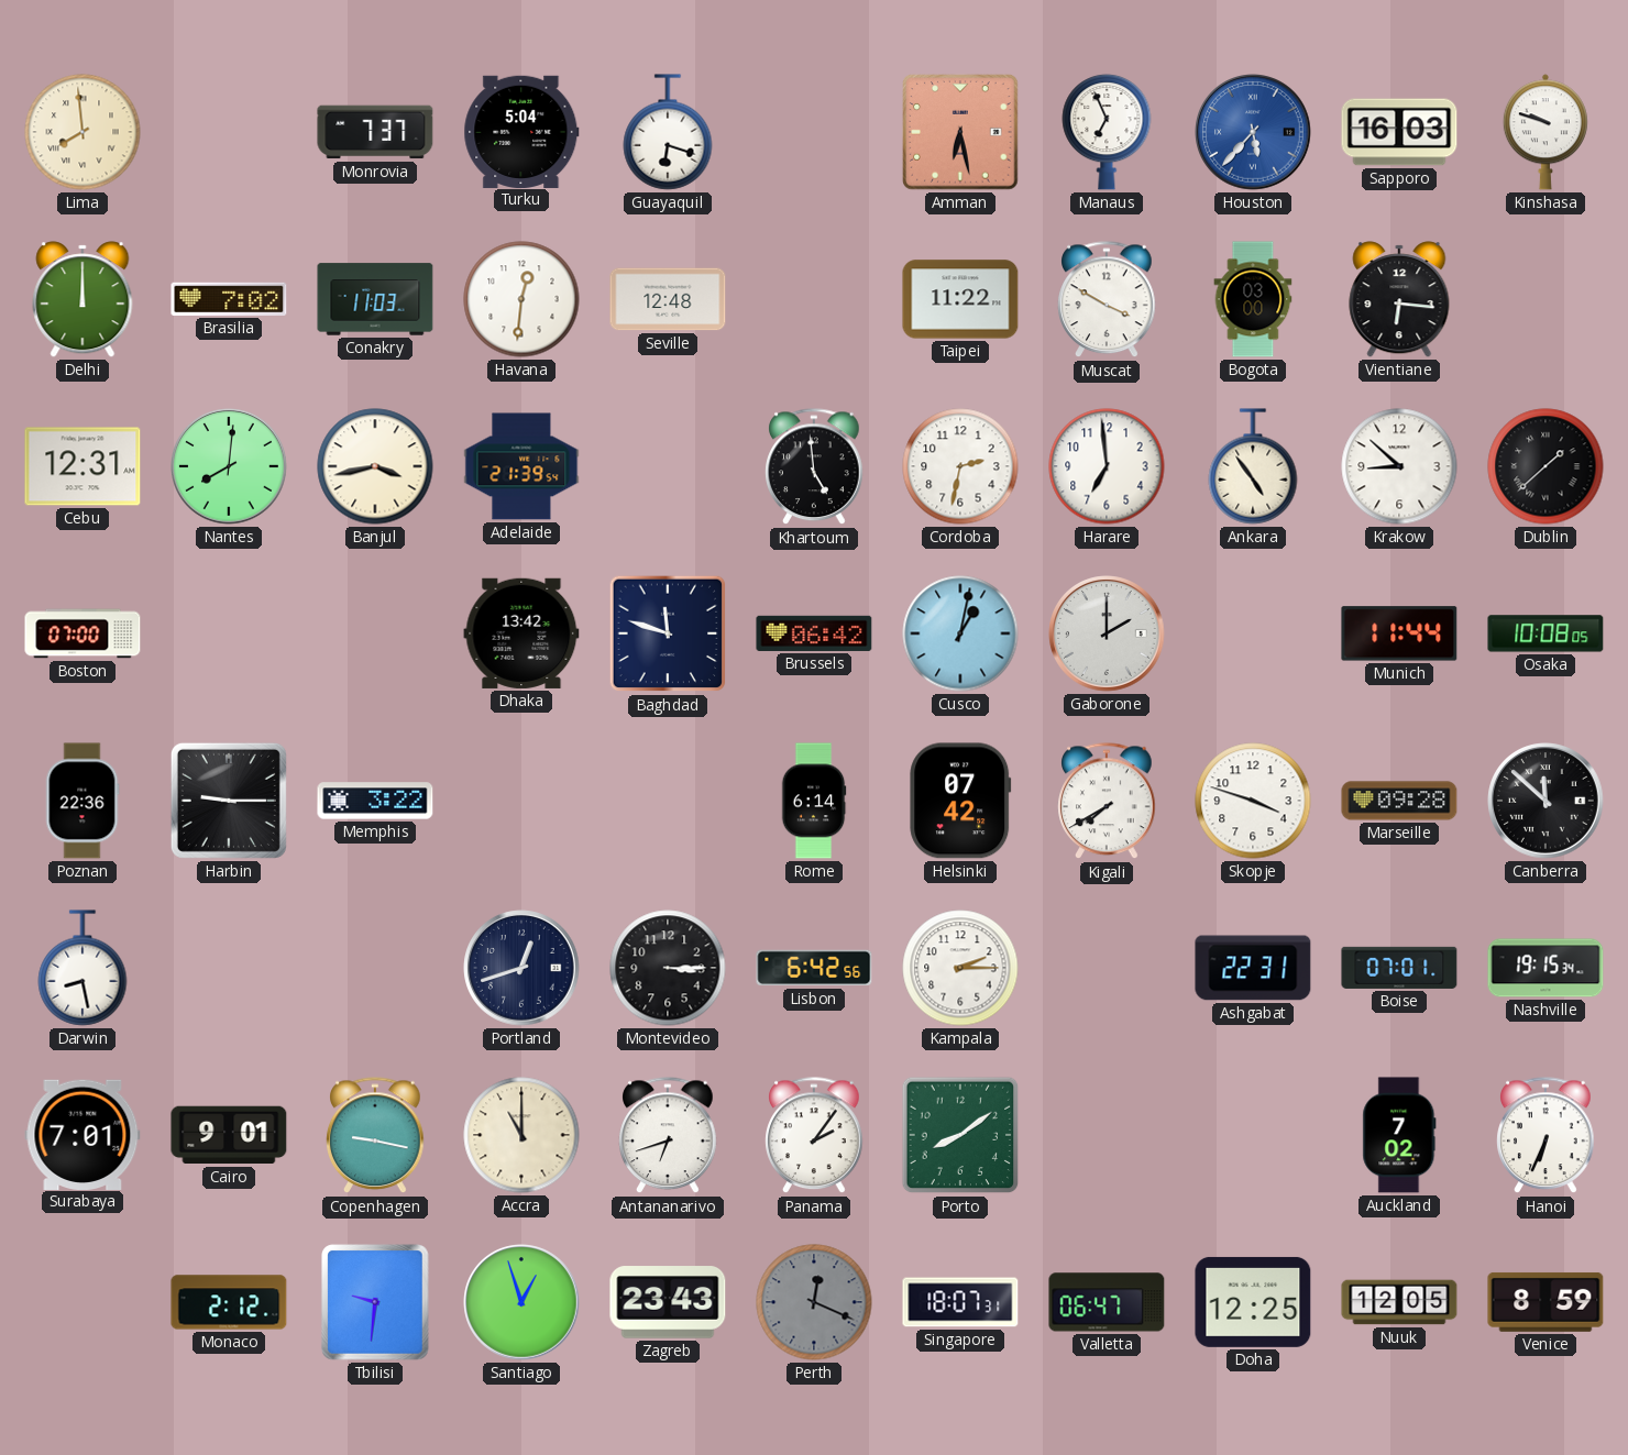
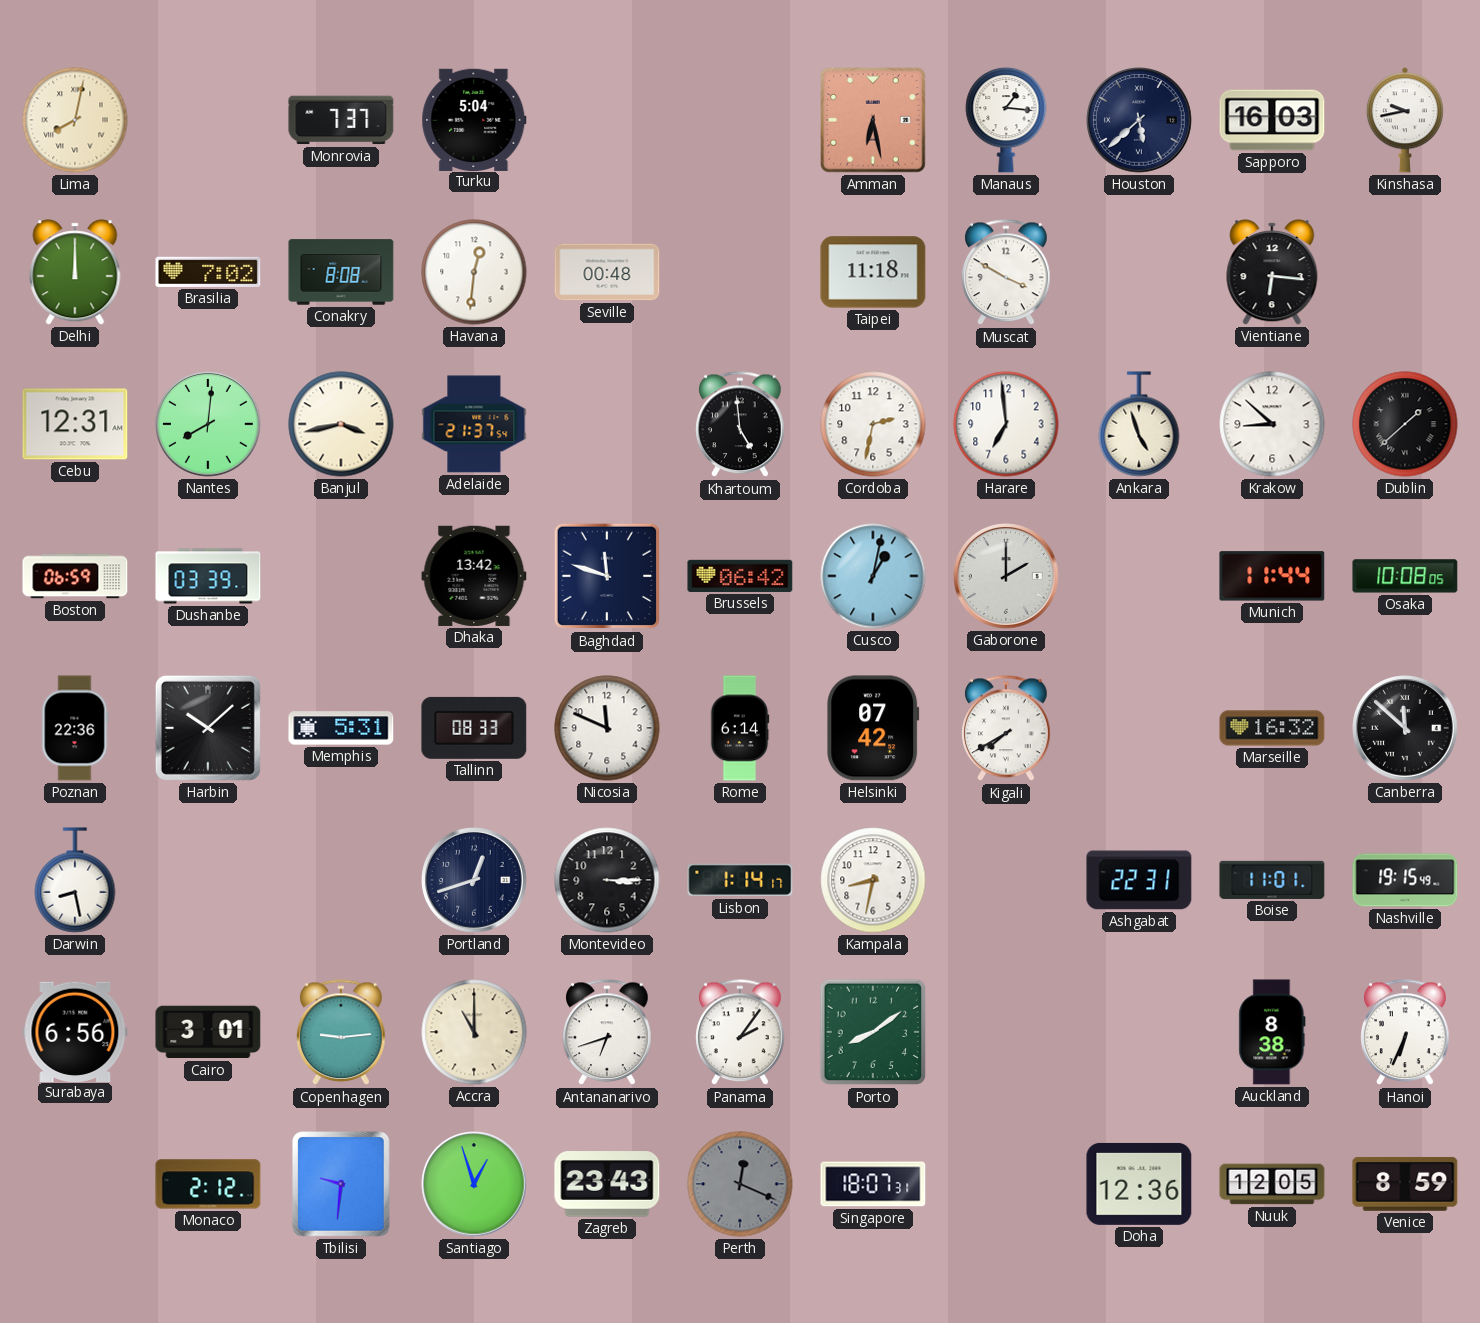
Lima: 7:59 -> 8:02 (75, 120)
Guayaquil: 6:18 -> none (668, 132)
Manaus: 6:56 -> 1:16 (1006, 120)
Houston: 5:37 -> 5:38 (1139, 120)
Houston dial: blue -> navy (1139, 120)
Kinshasa: 9:48 -> 9:43 (1405, 120)
Conakry: 11:03 -> 8:08 (341, 272)
Seville: 12:48 -> 00:48 (607, 272)
Taipei: 11:22 -> 11:18 (873, 272)
Bogota: 03:00 -> none (1253, 299)
Adelaide: 21:39 -> 21:37 (474, 424)
Ankara: 4:54 -> 4:57 (1139, 424)
Boston: 07:00 -> 06:59 (75, 576)
Dushanbe: none -> 03:39 (208, 576)
Harbin: 9:15 -> 10:08 (208, 728)
Memphis: 3:22 -> 5:31 (341, 728)
Tallinn: none -> 08:33 (474, 728)
Nicosia: none -> 11:49 (607, 728)
Skopje: 3:48 -> none (1253, 801)
Marseille: 09:28 -> 16:32 (1272, 728)
Lisbon: 6:42 -> 1:14 (740, 880)
Kampala: 2:15 -> 8:32 (873, 880)
Boise: 07:01 -> 11:01 (1272, 880)
Nashville: 19:15:34 -> 19:15:49 (1405, 880)
Surabaya: 7:01 -> 6:56 (75, 1031)
Cairo: 9:01 -> 3:01 (208, 1032)
Copenhagen: 9:17 -> 9:14 (341, 1033)
Auckland: 7:02 -> 8:38 (1272, 1032)
Valletta: 06:47 -> none (1107, 1302)
Doha: 12:25 -> 12:36 (1139, 1184)
